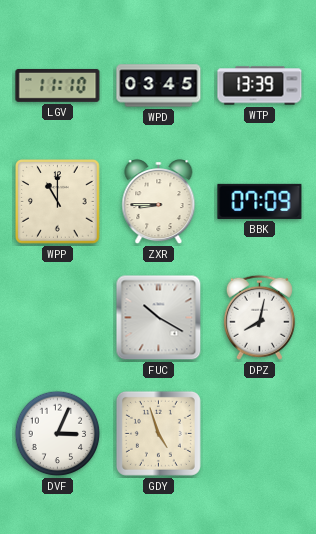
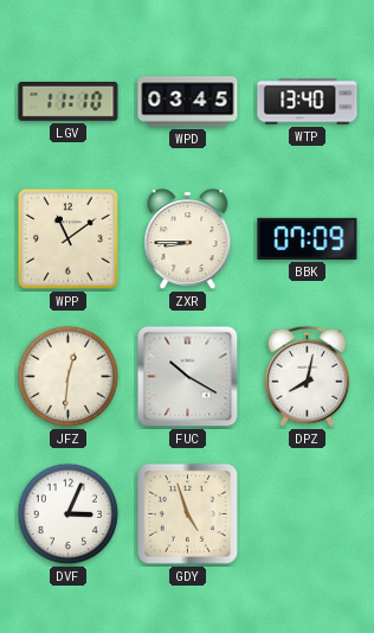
WTP: 13:39 -> 13:40 (308, 102)
WPP: 11:00 -> 11:09 (69, 239)
JFZ: none -> 12:31 (69, 377)
